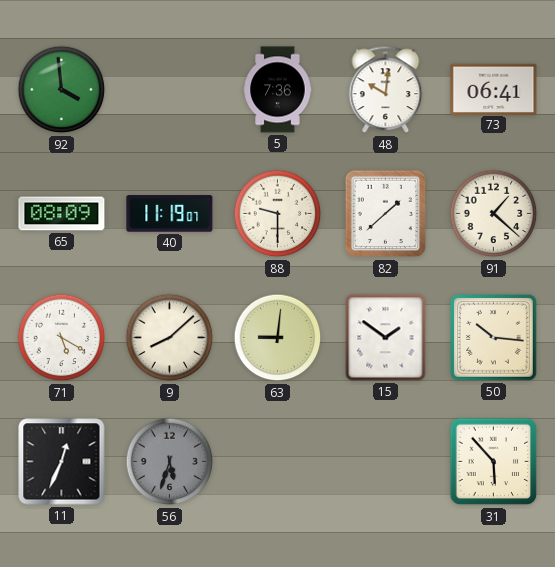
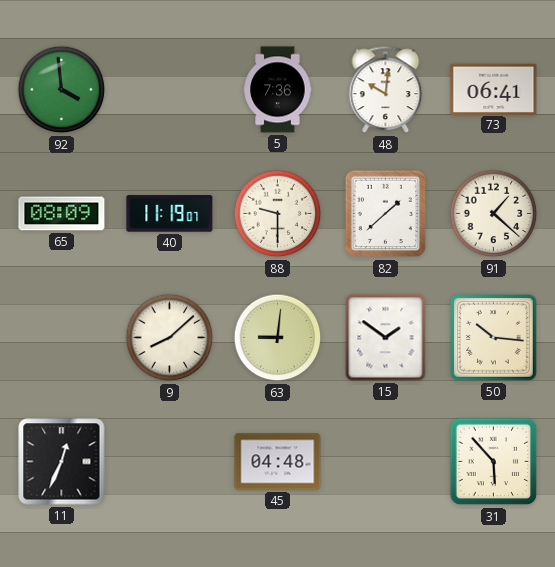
71: 5:20 -> none (62, 338)
56: 5:33 -> none (170, 462)
45: none -> 04:48 (278, 462)
